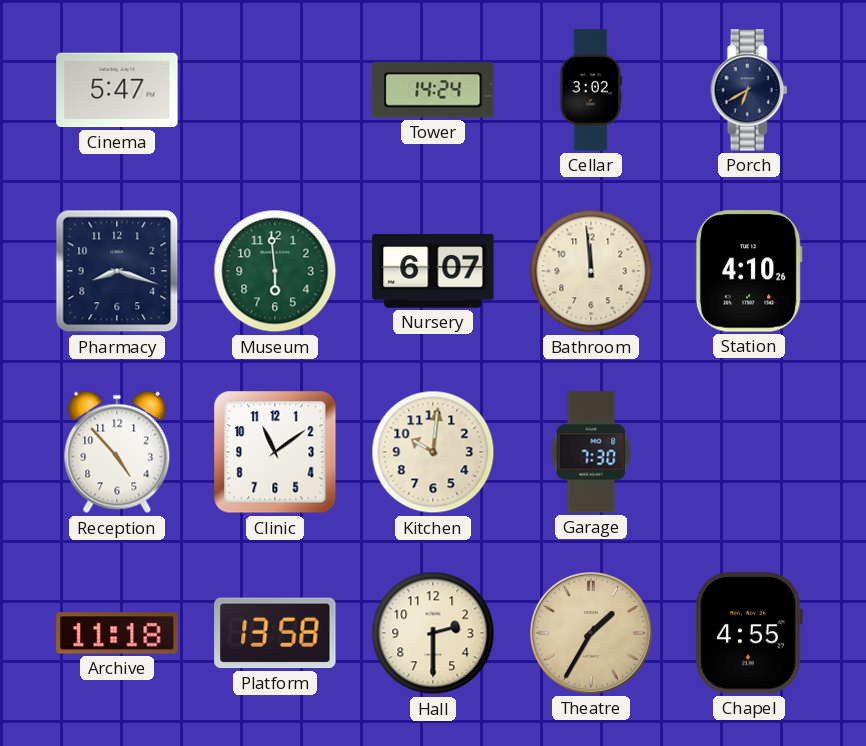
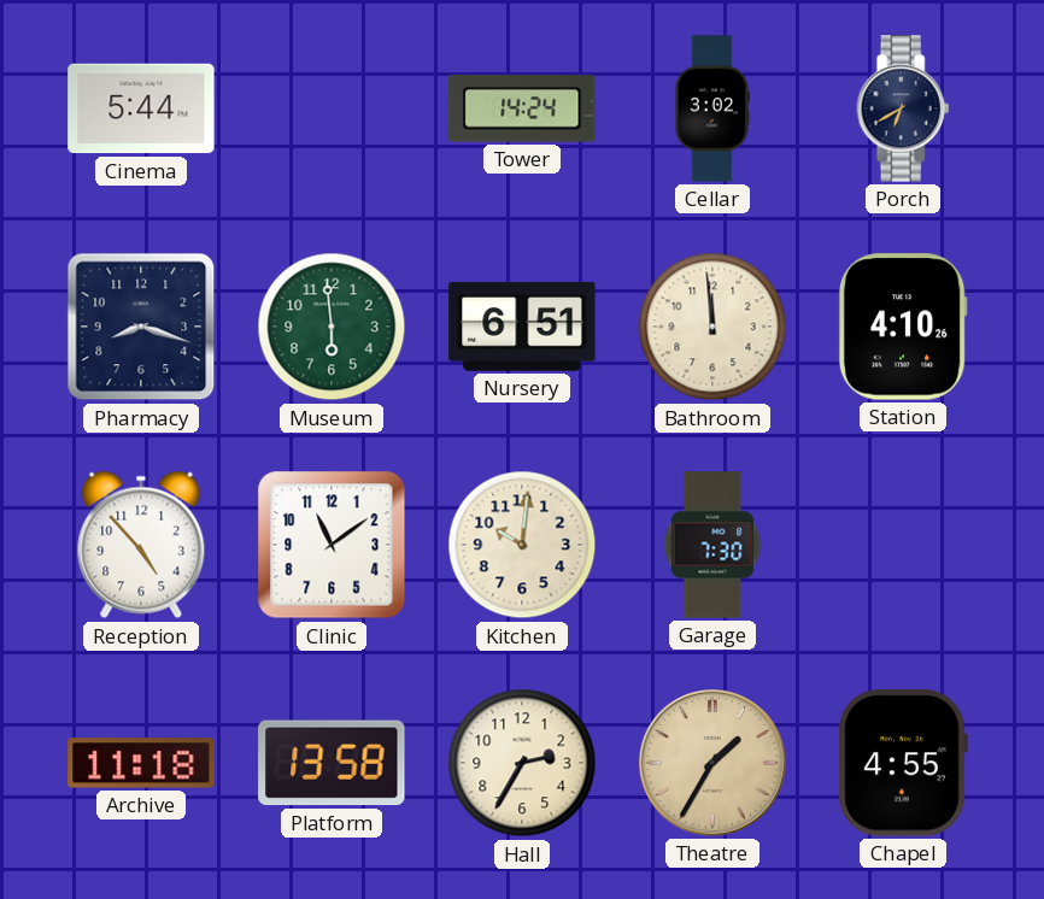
Cinema: 5:47 -> 5:44 (141, 108)
Nursery: 6:07 -> 6:51 (522, 327)
Hall: 2:30 -> 2:35 (522, 763)
